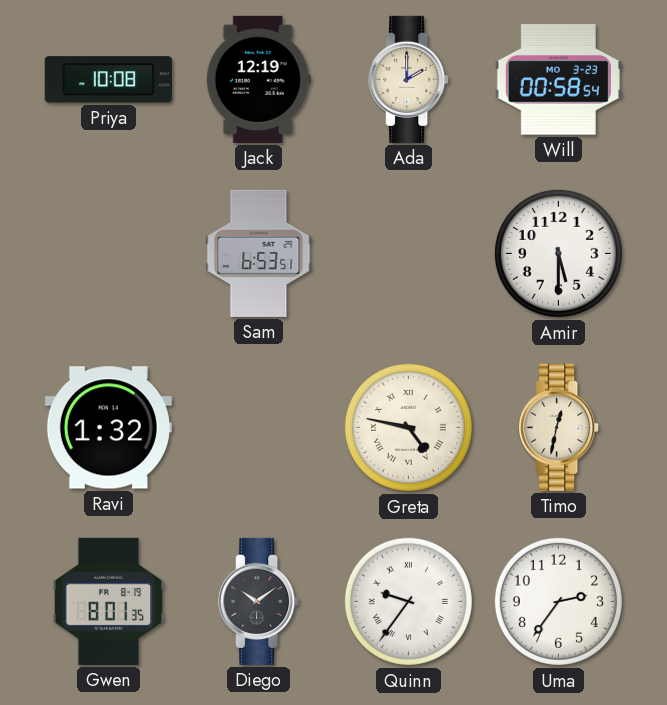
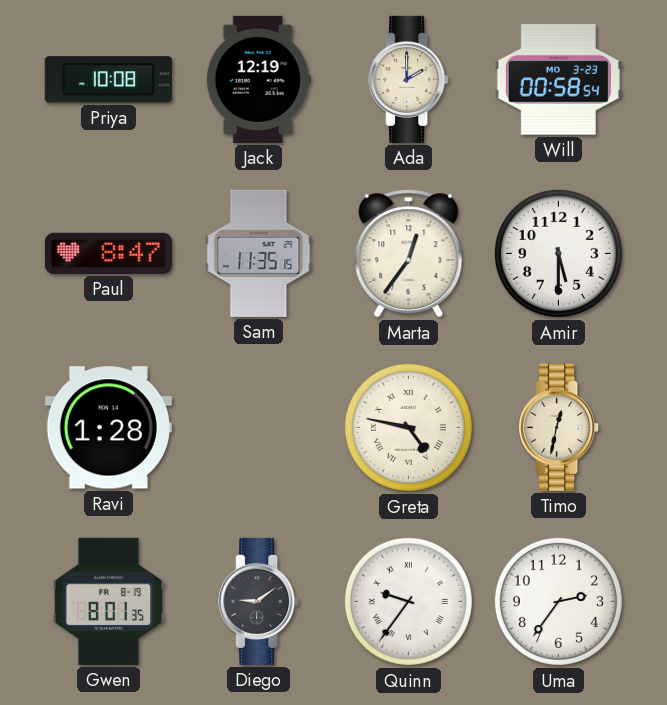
Paul: none -> 8:47 (108, 253)
Sam: 6:53 -> 11:35 (259, 253)
Marta: none -> 12:36 (409, 254)
Ravi: 1:32 -> 1:28 (108, 428)
Diego: 10:09 -> 9:09 (259, 601)
